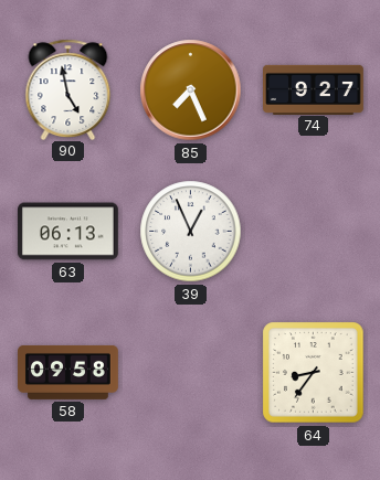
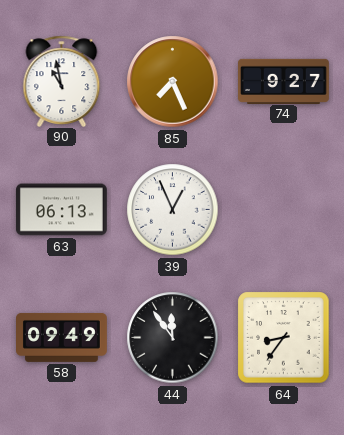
90: 4:58 -> 10:58 (62, 81)
58: 09:58 -> 09:49 (62, 337)
44: none -> 11:54 (173, 338)
